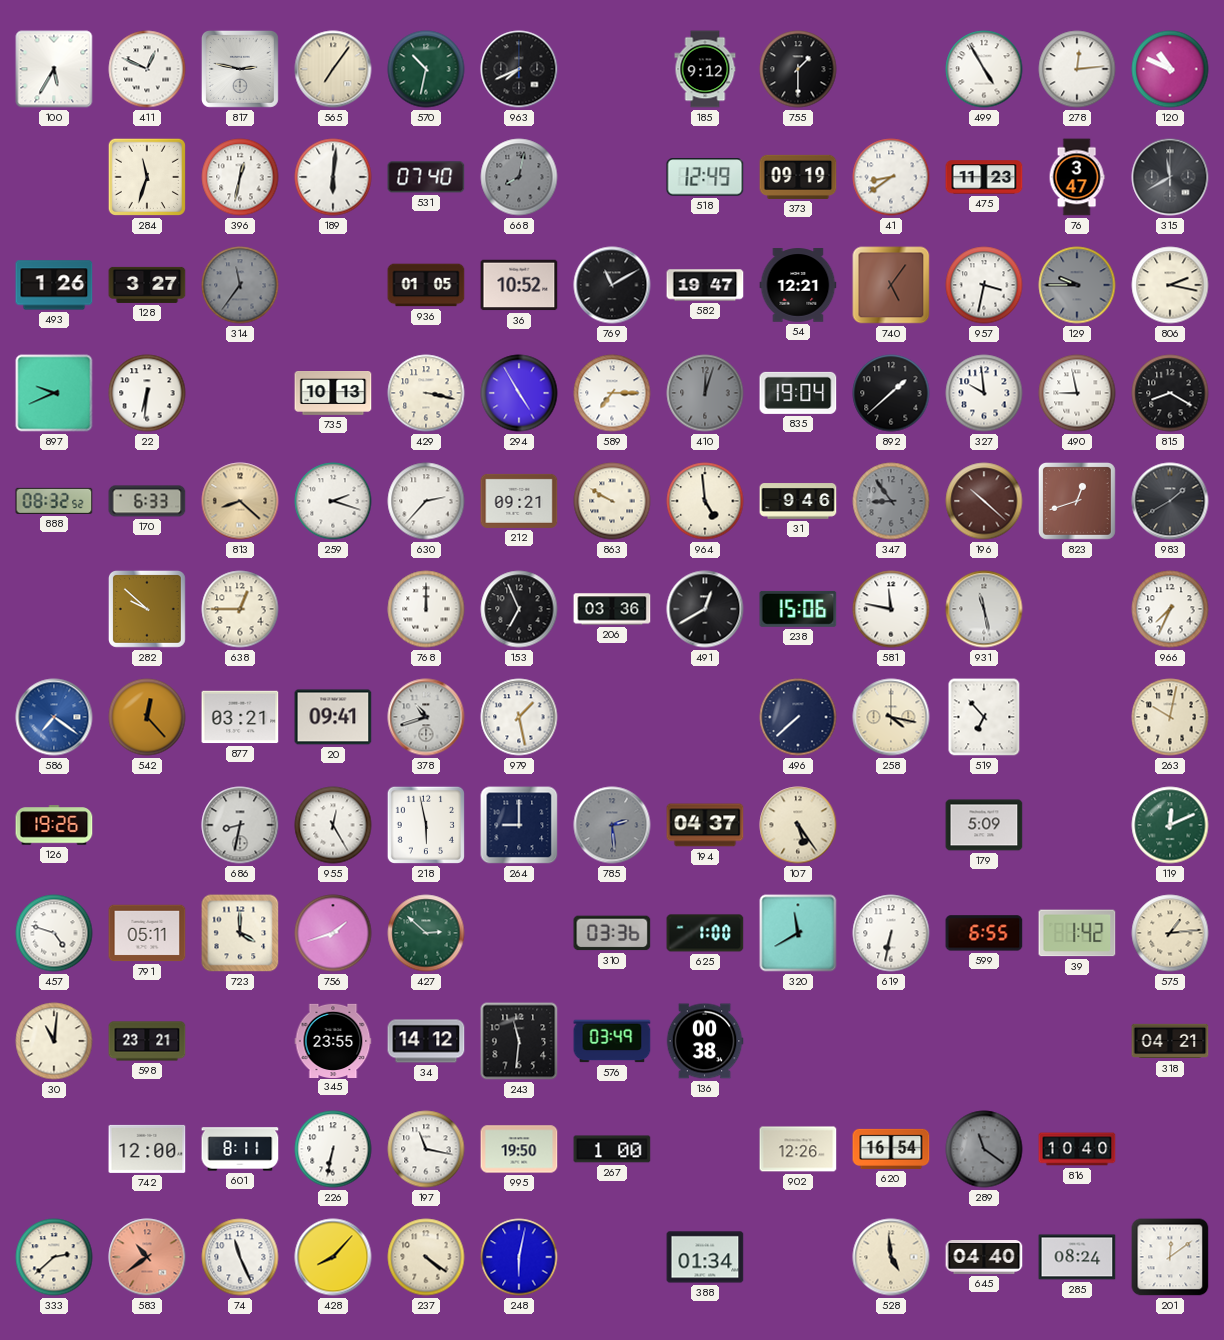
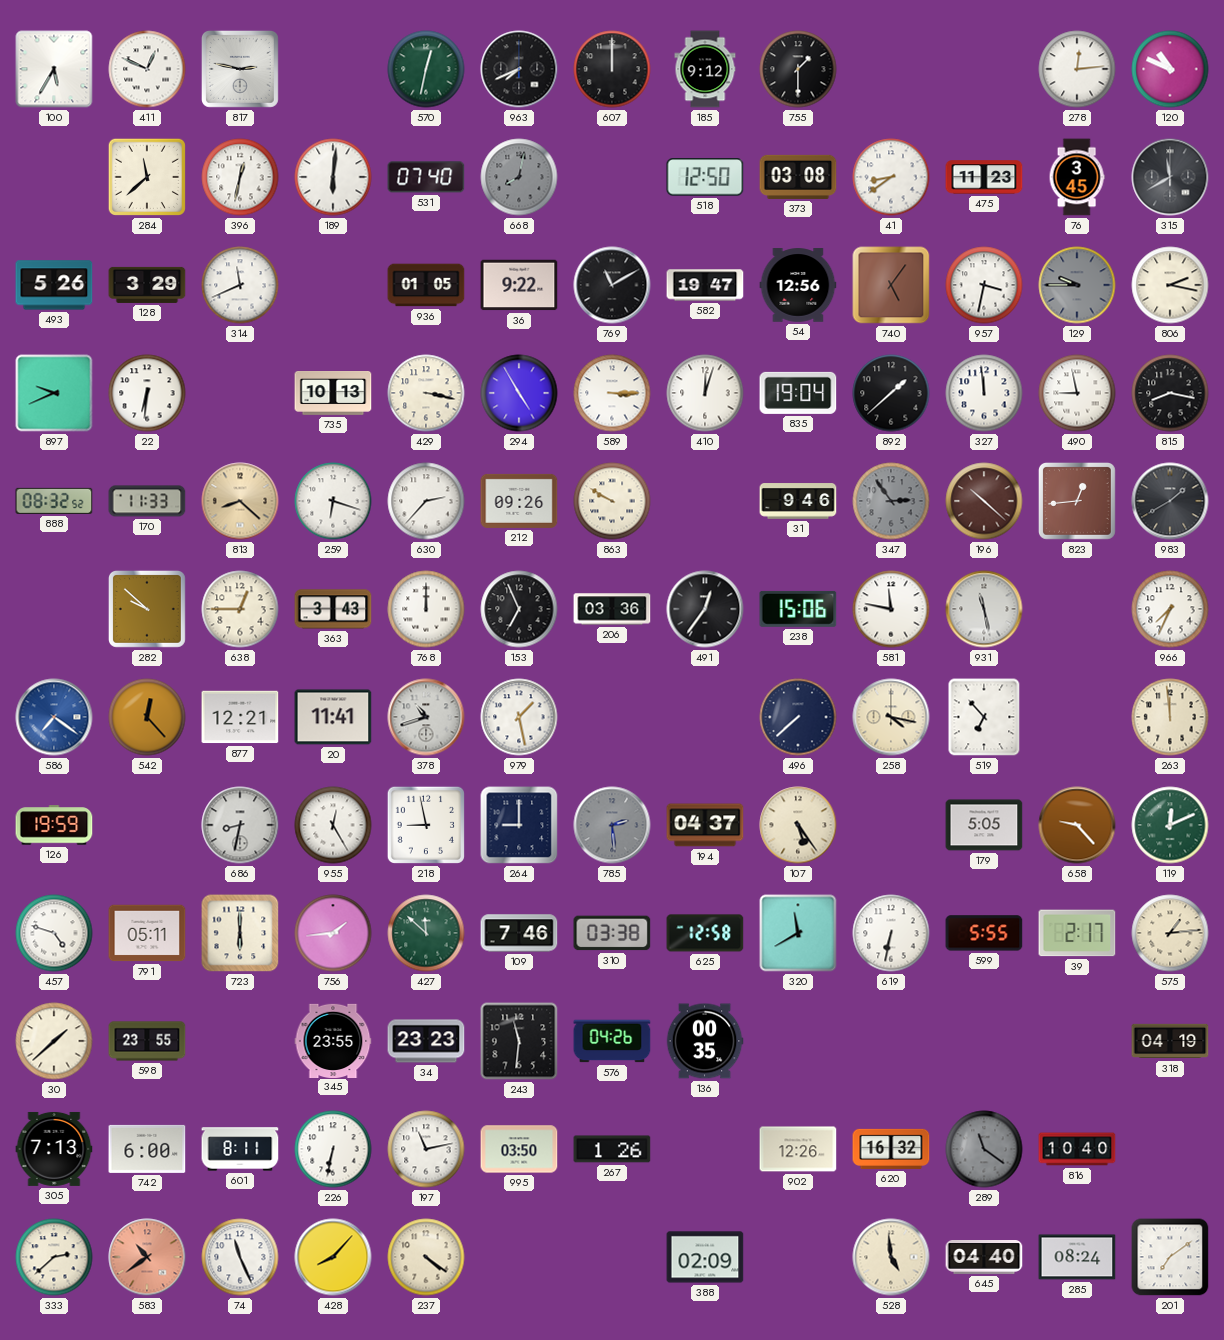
565: 7:06 -> none (333, 69)
570: 10:32 -> 12:32 (426, 69)
607: none -> 12:00 (612, 69)
499: 4:55 -> none (984, 69)
284: 11:33 -> 11:38 (147, 177)
518: 12:49 -> 12:50 (705, 177)
373: 09:19 -> 03:08 (798, 177)
76: 3:47 -> 3:45 (1077, 177)
493: 1:26 -> 5:26 (54, 285)
128: 3:27 -> 3:29 (147, 285)
314: 11:36 -> 11:41 (240, 285)
314 dial: grey -> white (240, 285)
36: 10:52 -> 9:22 (519, 285)
54: 12:21 -> 12:56 (798, 285)
589: 7:15 -> 3:15 (612, 393)
410 dial: grey -> white (705, 393)
327: 9:59 -> 11:59 (984, 393)
815: 8:20 -> 8:17 (1170, 393)
170: 6:33 -> 11:33 (147, 501)
259: 2:18 -> 6:18 (333, 501)
212: 09:21 -> 09:26 (519, 501)
964: 4:59 -> none (705, 501)
347: 8:54 -> 2:54 (891, 501)
823: 12:42 -> 12:44 (1077, 501)
363: none -> 3:43 (333, 609)
491: 12:40 -> 12:36 (705, 609)
877: 03:21 -> 12:21 (240, 717)
20: 09:41 -> 11:41 (333, 717)
263: 10:02 -> 11:59 (1170, 717)
126: 19:26 -> 19:59 (54, 825)
218: 5:58 -> 8:58 (426, 825)
179: 5:09 -> 5:05 (984, 825)
658: none -> 9:23 (1077, 825)
723: 4:00 -> 6:00 (240, 933)
756: 1:42 -> 1:44 (333, 933)
427: 2:52 -> 11:52 (426, 933)
109: none -> 7:46 (519, 933)
310: 03:36 -> 03:38 (612, 933)
625: 1:00 -> 12:58 (705, 933)
599: 6:55 -> 5:55 (984, 933)
39: 1:42 -> 2:17 (1077, 933)
30: 11:01 -> 1:38 (54, 1041)
598: 23:21 -> 23:55 (147, 1041)
34: 14:12 -> 23:23 (426, 1041)
576: 03:49 -> 04:26 (612, 1041)
136: 00:38 -> 00:35 (705, 1041)
318: 04:21 -> 04:19 (1170, 1041)
305: none -> 7:13 (54, 1149)
742: 12:00 -> 6:00 (147, 1149)
197: 11:17 -> 11:13 (426, 1149)
995: 19:50 -> 03:50 (519, 1149)
267: 1:00 -> 1:26 (612, 1149)
620: 16:54 -> 16:32 (891, 1149)
248: 6:02 -> none (519, 1257)
388: 01:34 -> 02:09 (705, 1257)
201: 12:09 -> 7:09 (1170, 1257)
